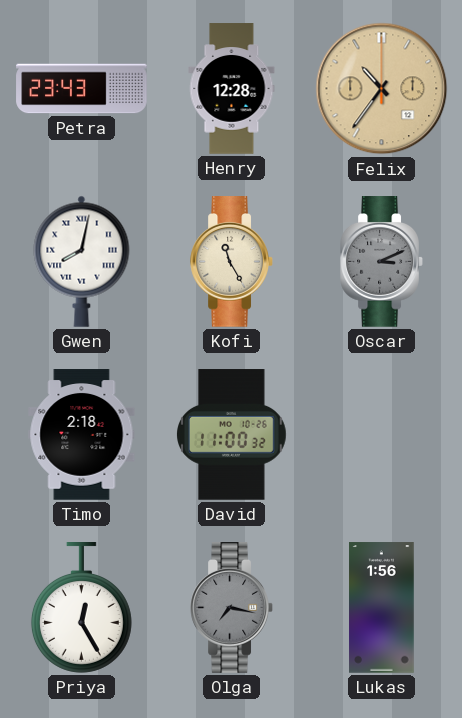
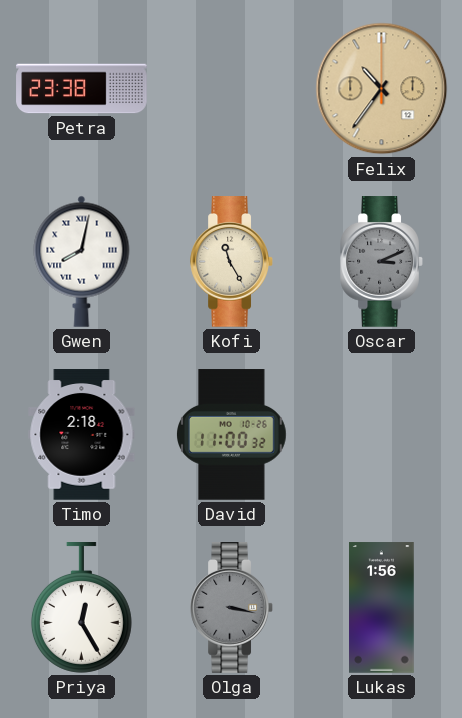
Petra: 23:43 -> 23:38 (82, 89)
Henry: 12:28 -> none (232, 89)
Olga: 7:17 -> 3:17 (232, 608)
